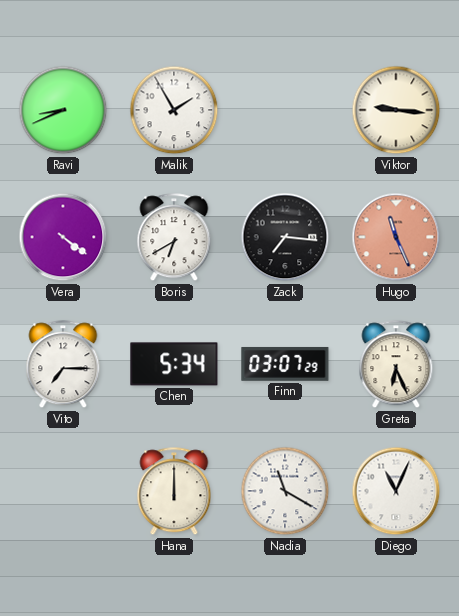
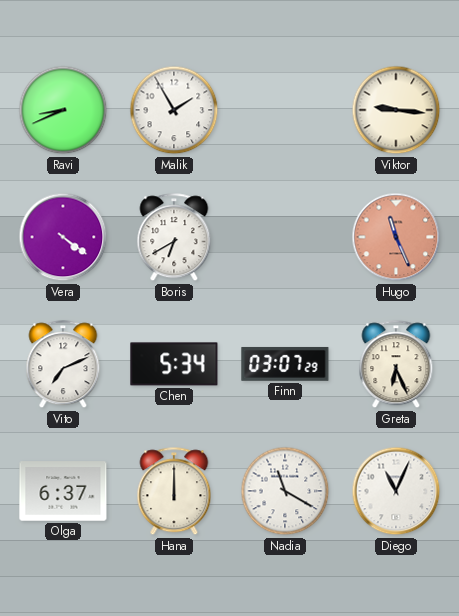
Zack: 7:16 -> none (285, 237)
Vito: 7:15 -> 7:11 (63, 365)
Olga: none -> 6:37 (63, 491)
